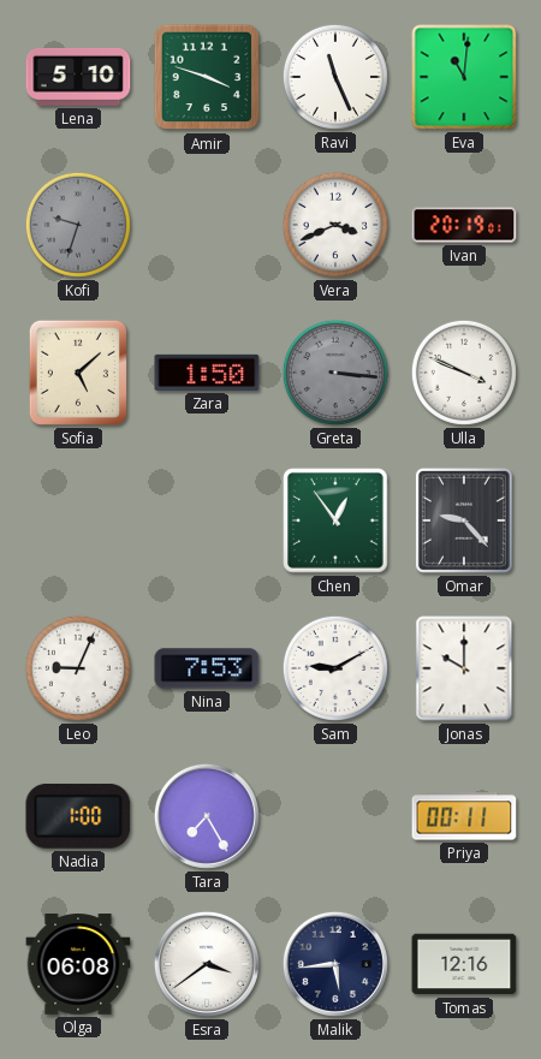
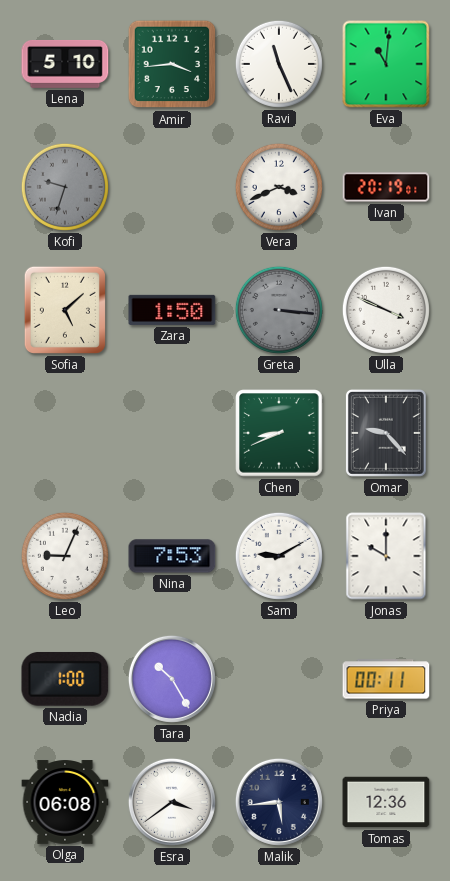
Amir: 3:48 -> 3:44 (172, 64)
Chen: 12:54 -> 8:41 (279, 433)
Tara: 7:25 -> 10:25 (172, 679)
Tomas: 12:16 -> 12:36 (386, 802)
